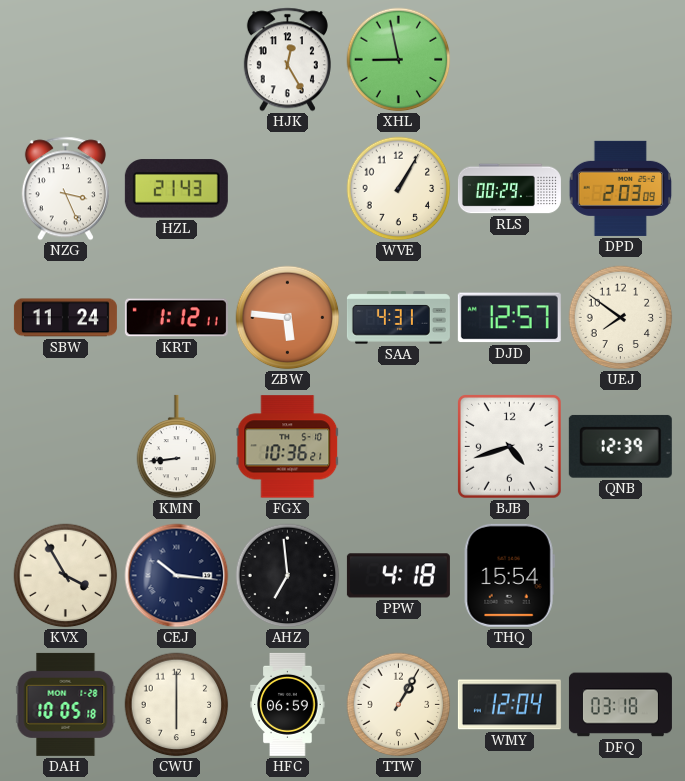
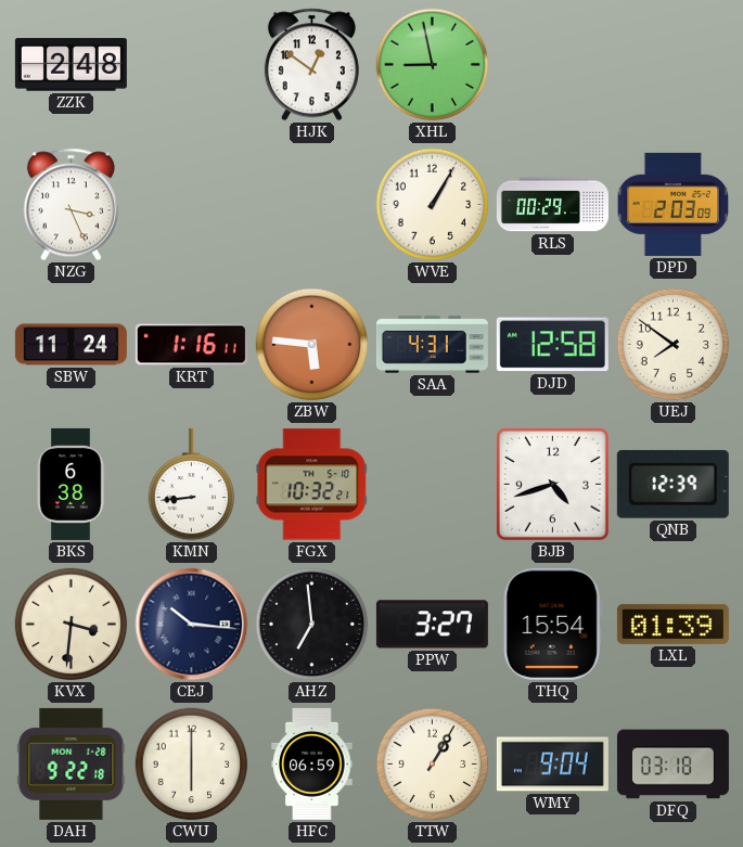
ZZK: none -> 2:48 (71, 65)
HJK: 12:25 -> 12:51 (311, 65)
HZL: 21:43 -> none (176, 189)
KRT: 1:12 -> 1:16 (191, 345)
DJD: 12:57 -> 12:58 (552, 345)
BKS: none -> 6:38 (71, 484)
FGX: 10:36 -> 10:32 (312, 485)
KVX: 3:55 -> 3:31 (72, 625)
PPW: 4:18 -> 3:27 (432, 625)
LXL: none -> 01:39 (672, 624)
DAH: 10:05 -> 9:22 (72, 763)
WMY: 12:04 -> 9:04 (552, 765)
